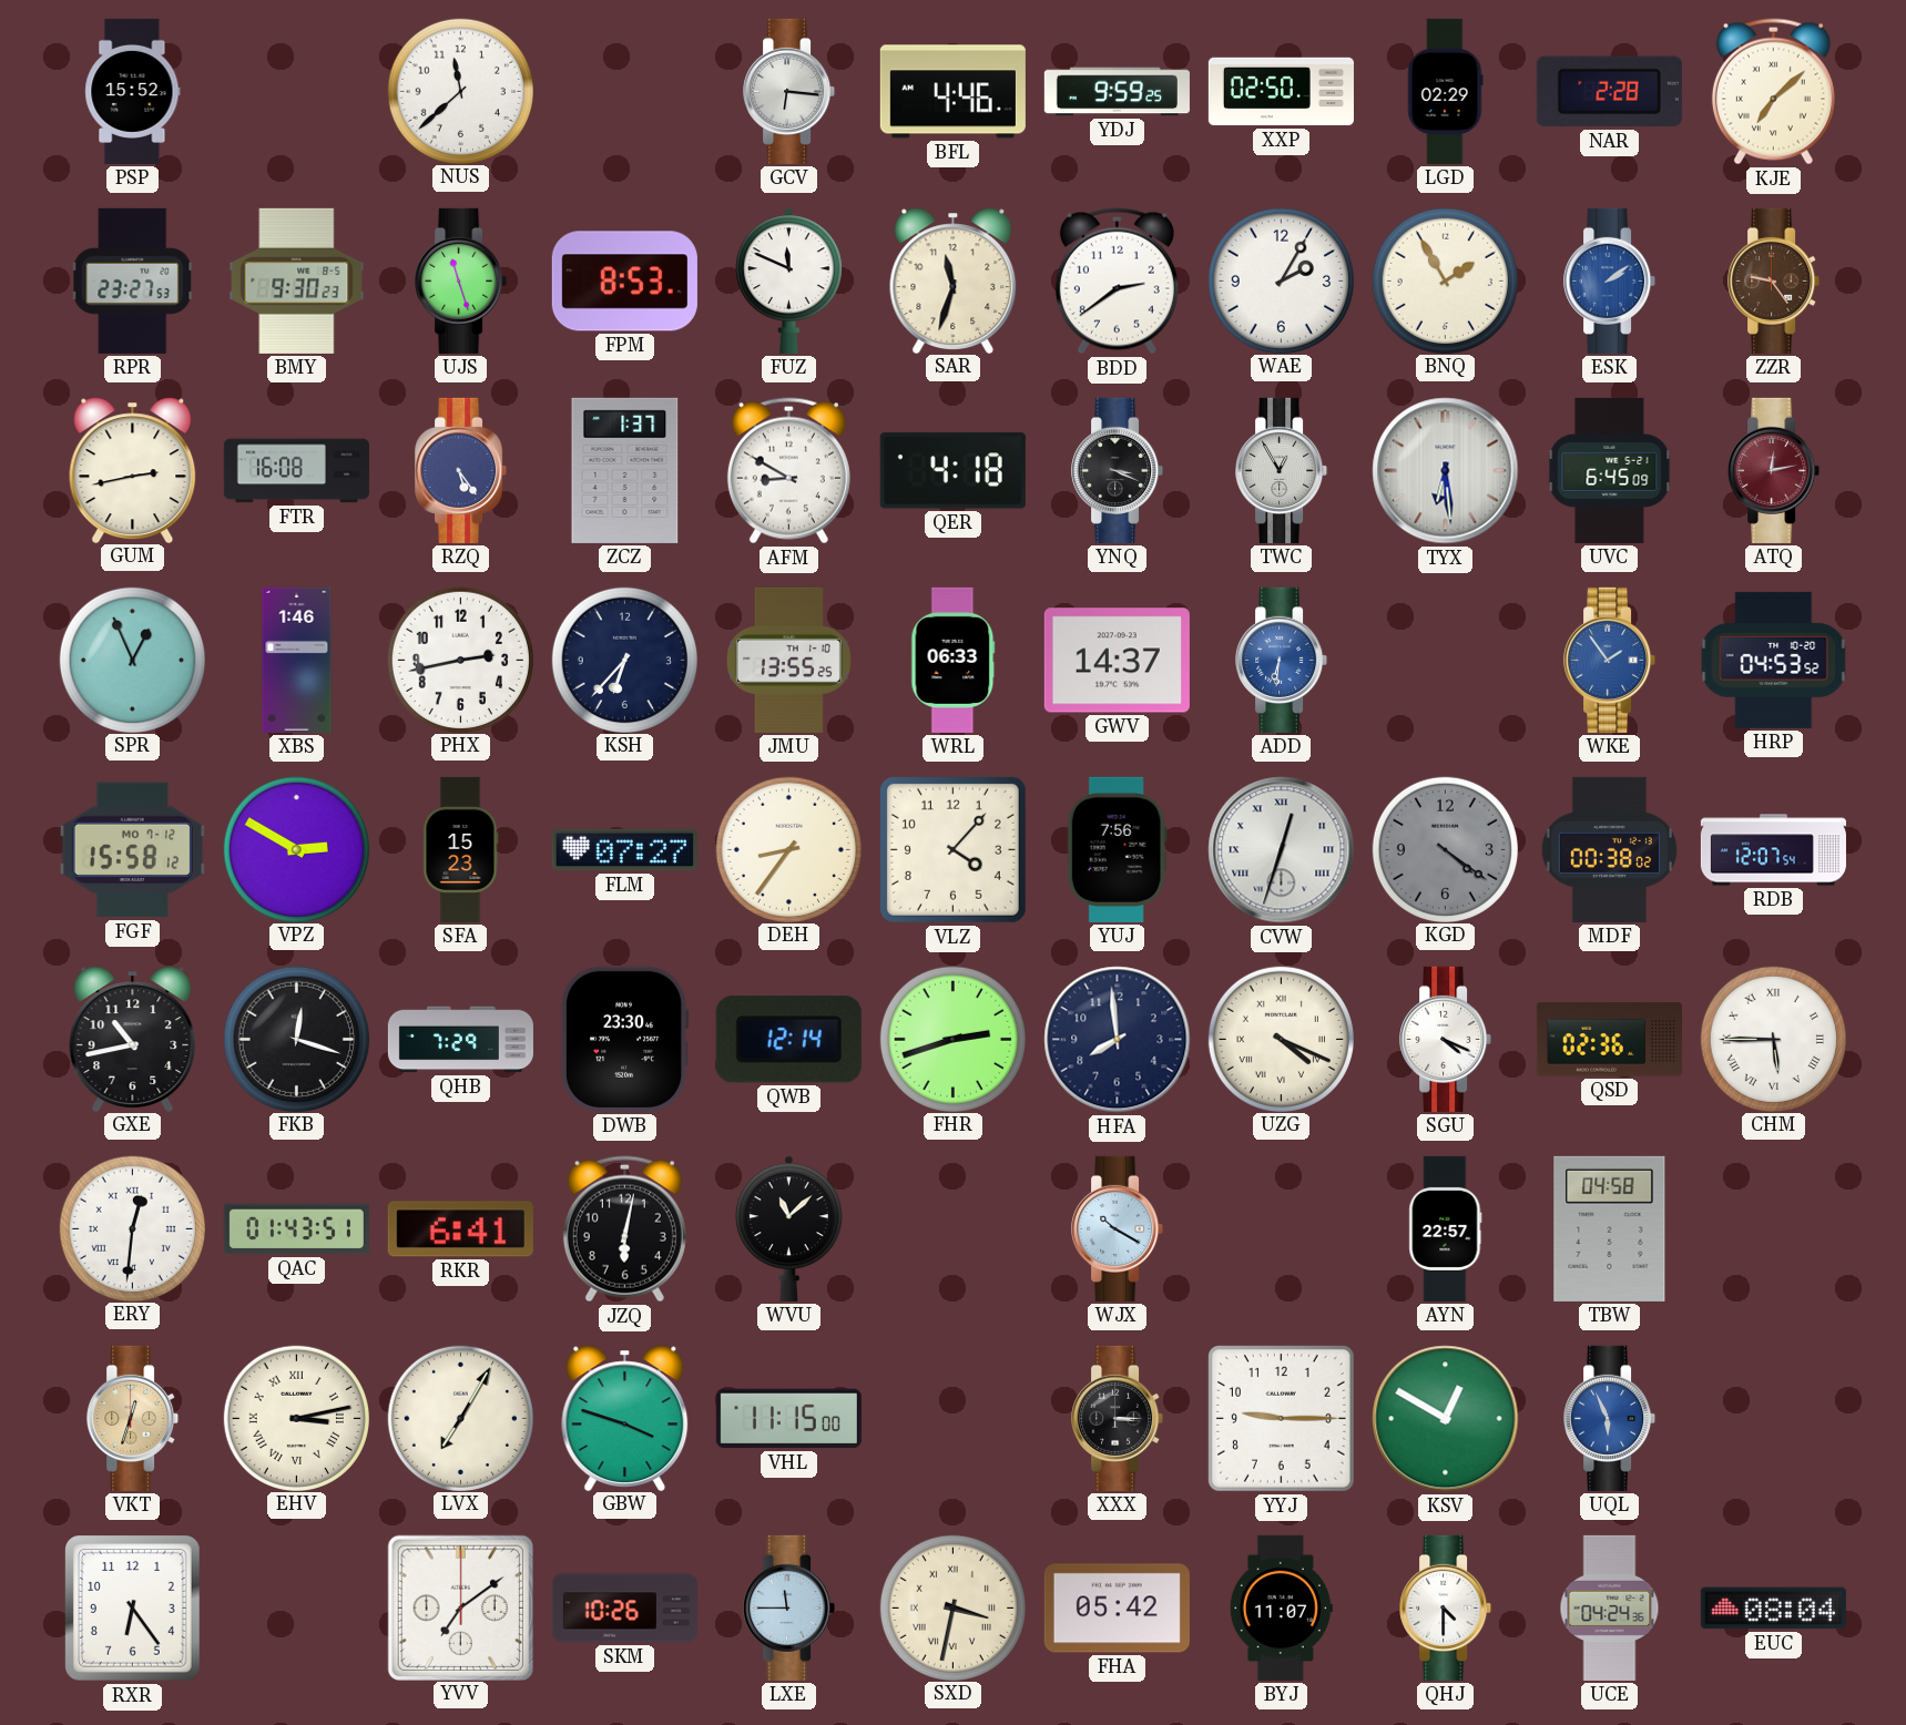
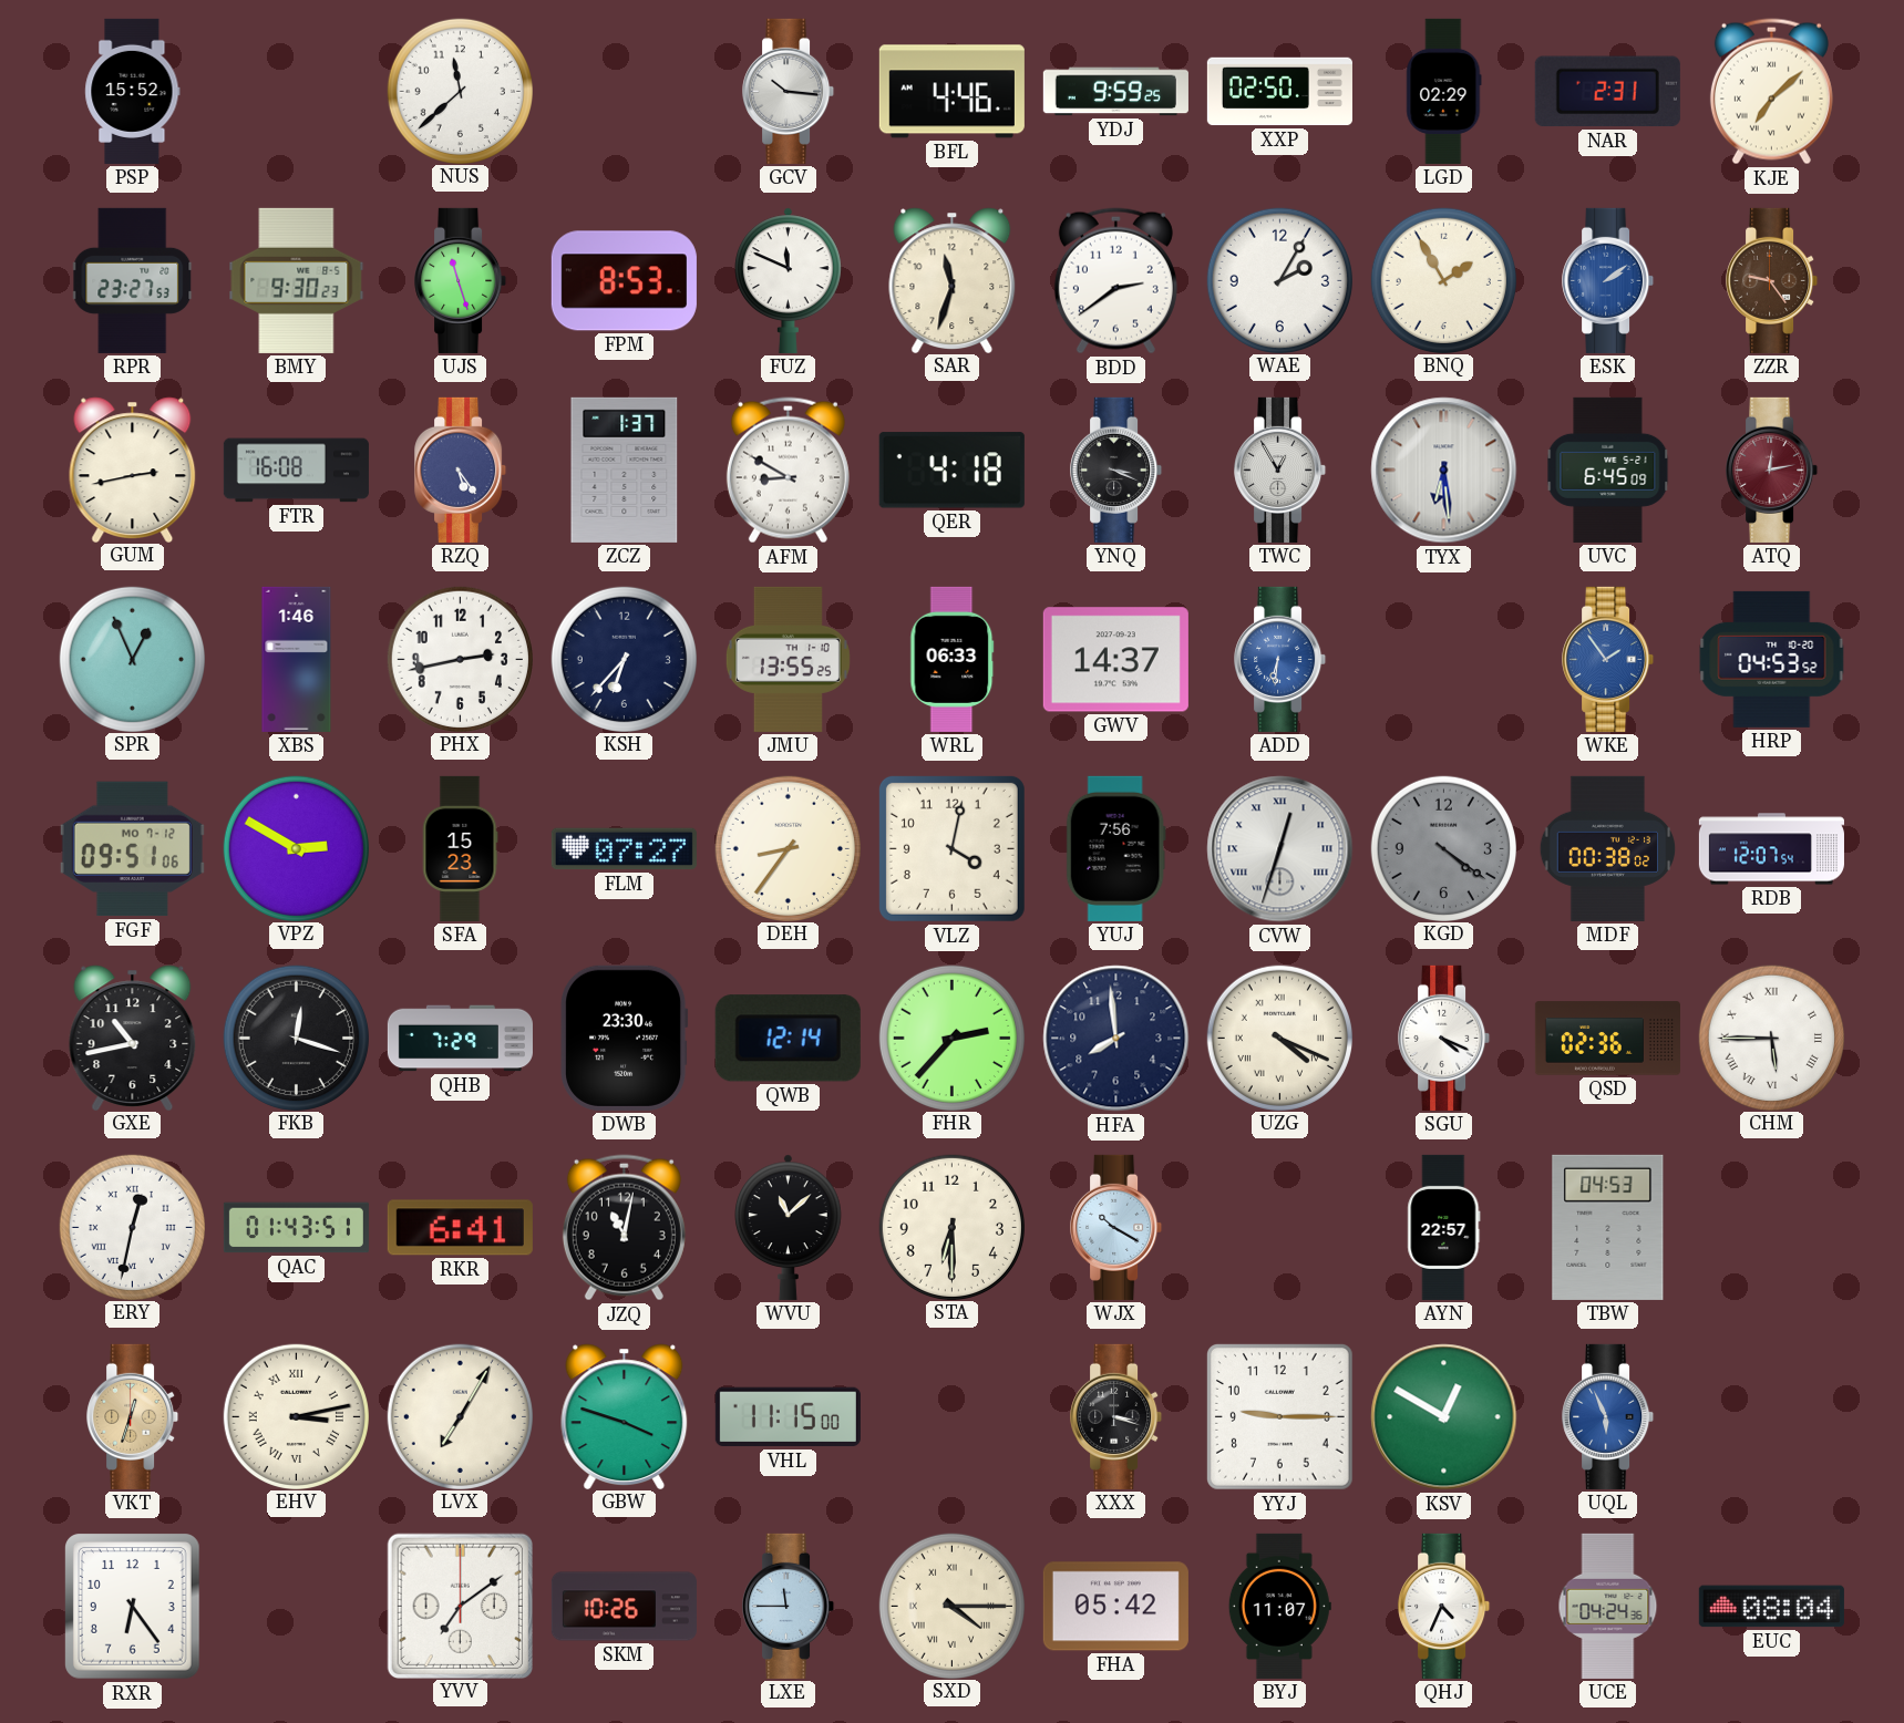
GCV: 6:16 -> 10:16 (789, 91)
NAR: 2:28 -> 2:31 (1607, 92)
FGF: 15:58 -> 09:51 (132, 849)
VLZ: 4:07 -> 4:02 (951, 848)
FHR: 2:42 -> 2:37 (951, 1038)
ERY: 12:31 -> 12:32 (132, 1227)
JZQ: 6:02 -> 11:02 (624, 1228)
STA: none -> 6:30 (951, 1227)
TBW: 04:58 -> 04:53 (1608, 1227)
XXX: 3:15 -> 3:18 (1116, 1416)
SXD: 3:32 -> 4:15 (951, 1606)
QHJ: 4:30 -> 4:34 (1444, 1606)
